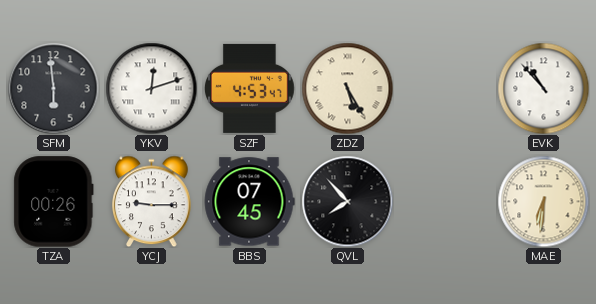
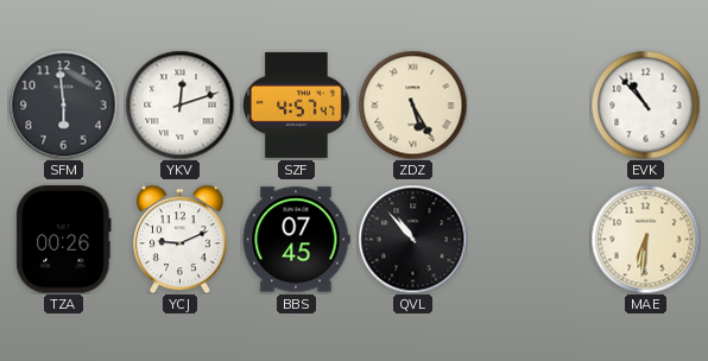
SZF: 4:53 -> 4:57 (297, 104)
YCJ: 9:15 -> 9:11 (181, 239)
QVL: 7:53 -> 10:53 (412, 239)
